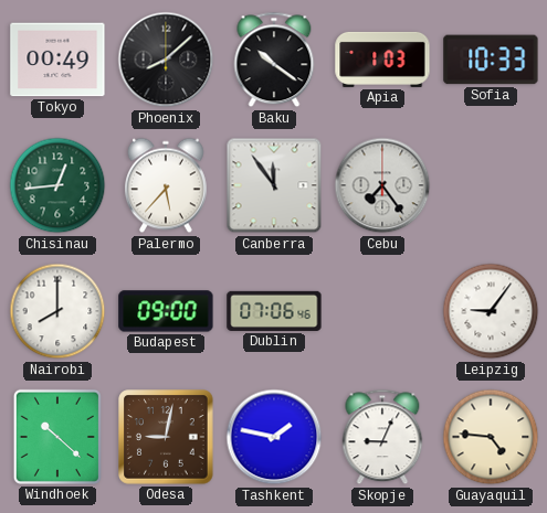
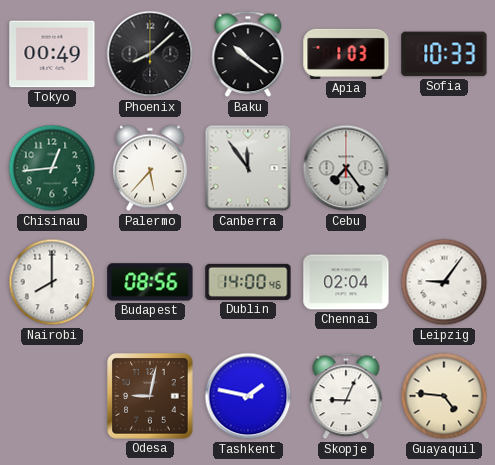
Budapest: 09:00 -> 08:56 (150, 282)
Dublin: 07:06 -> 14:00 (248, 282)
Chennai: none -> 02:04 (346, 282)
Windhoek: 10:22 -> none (57, 437)
